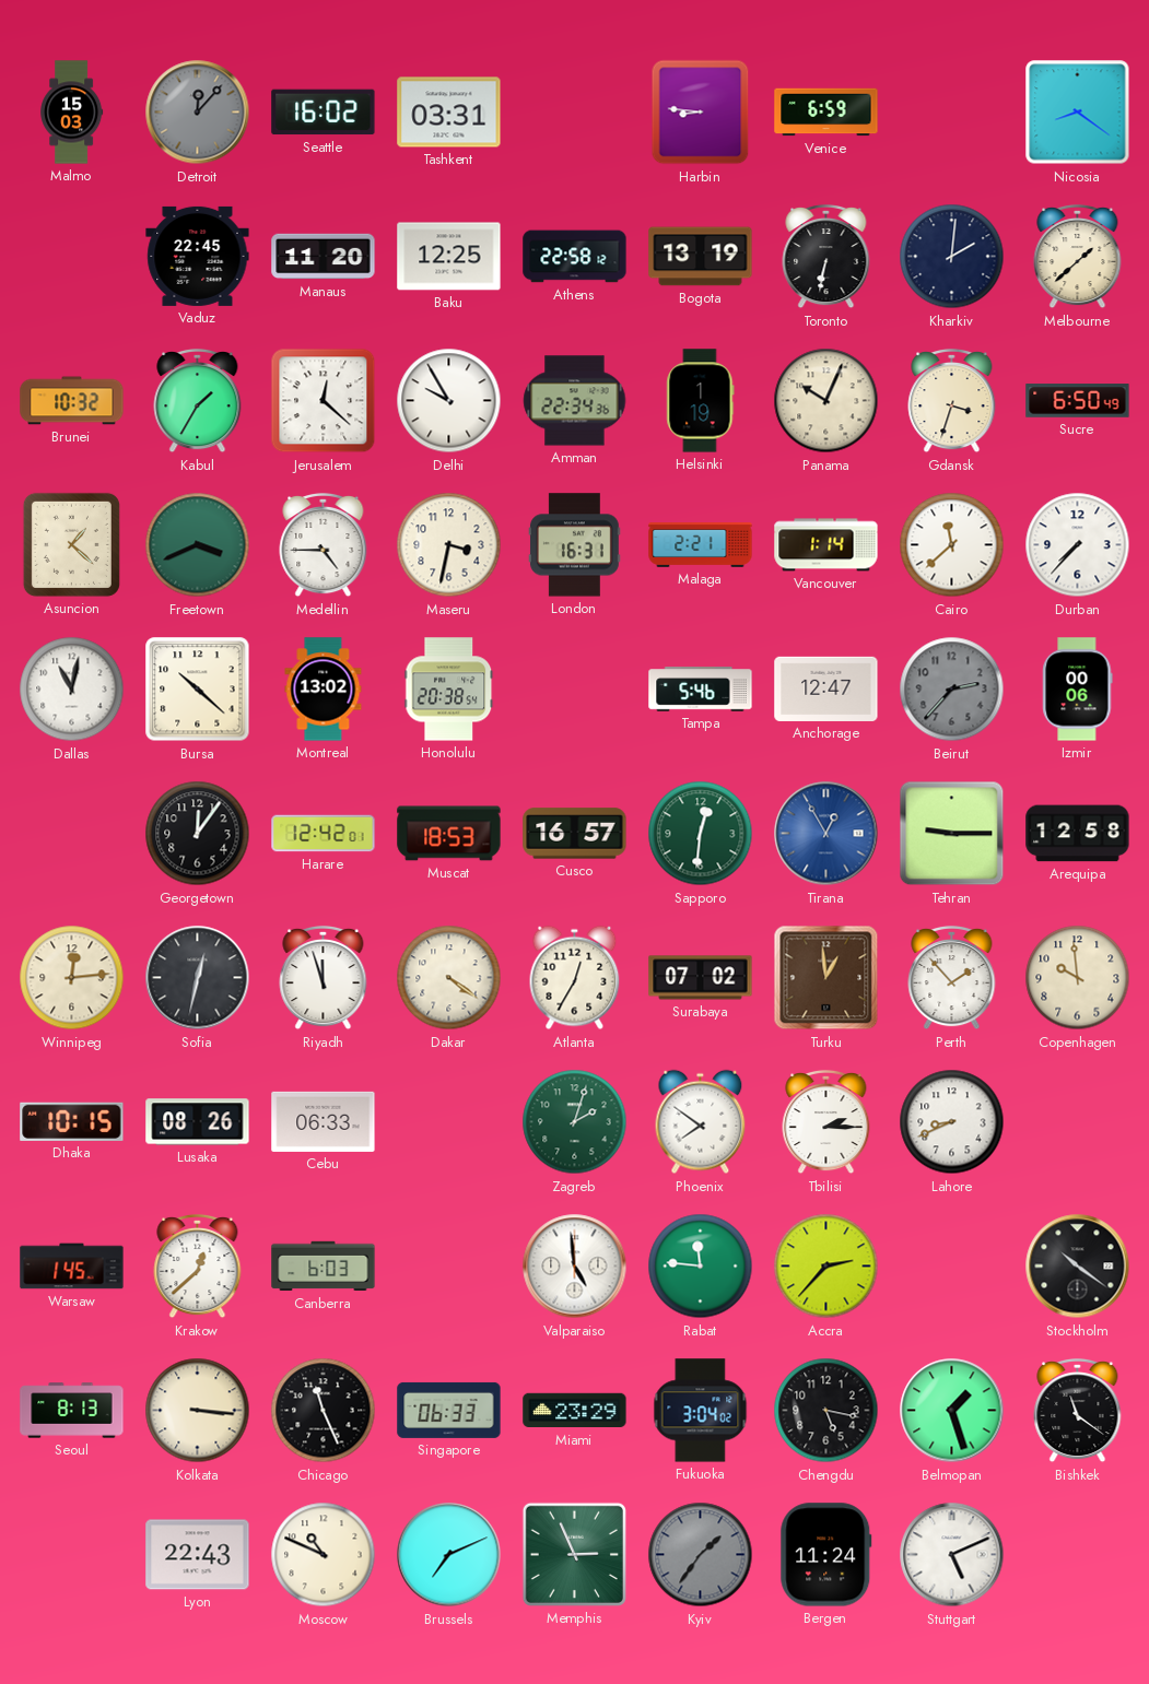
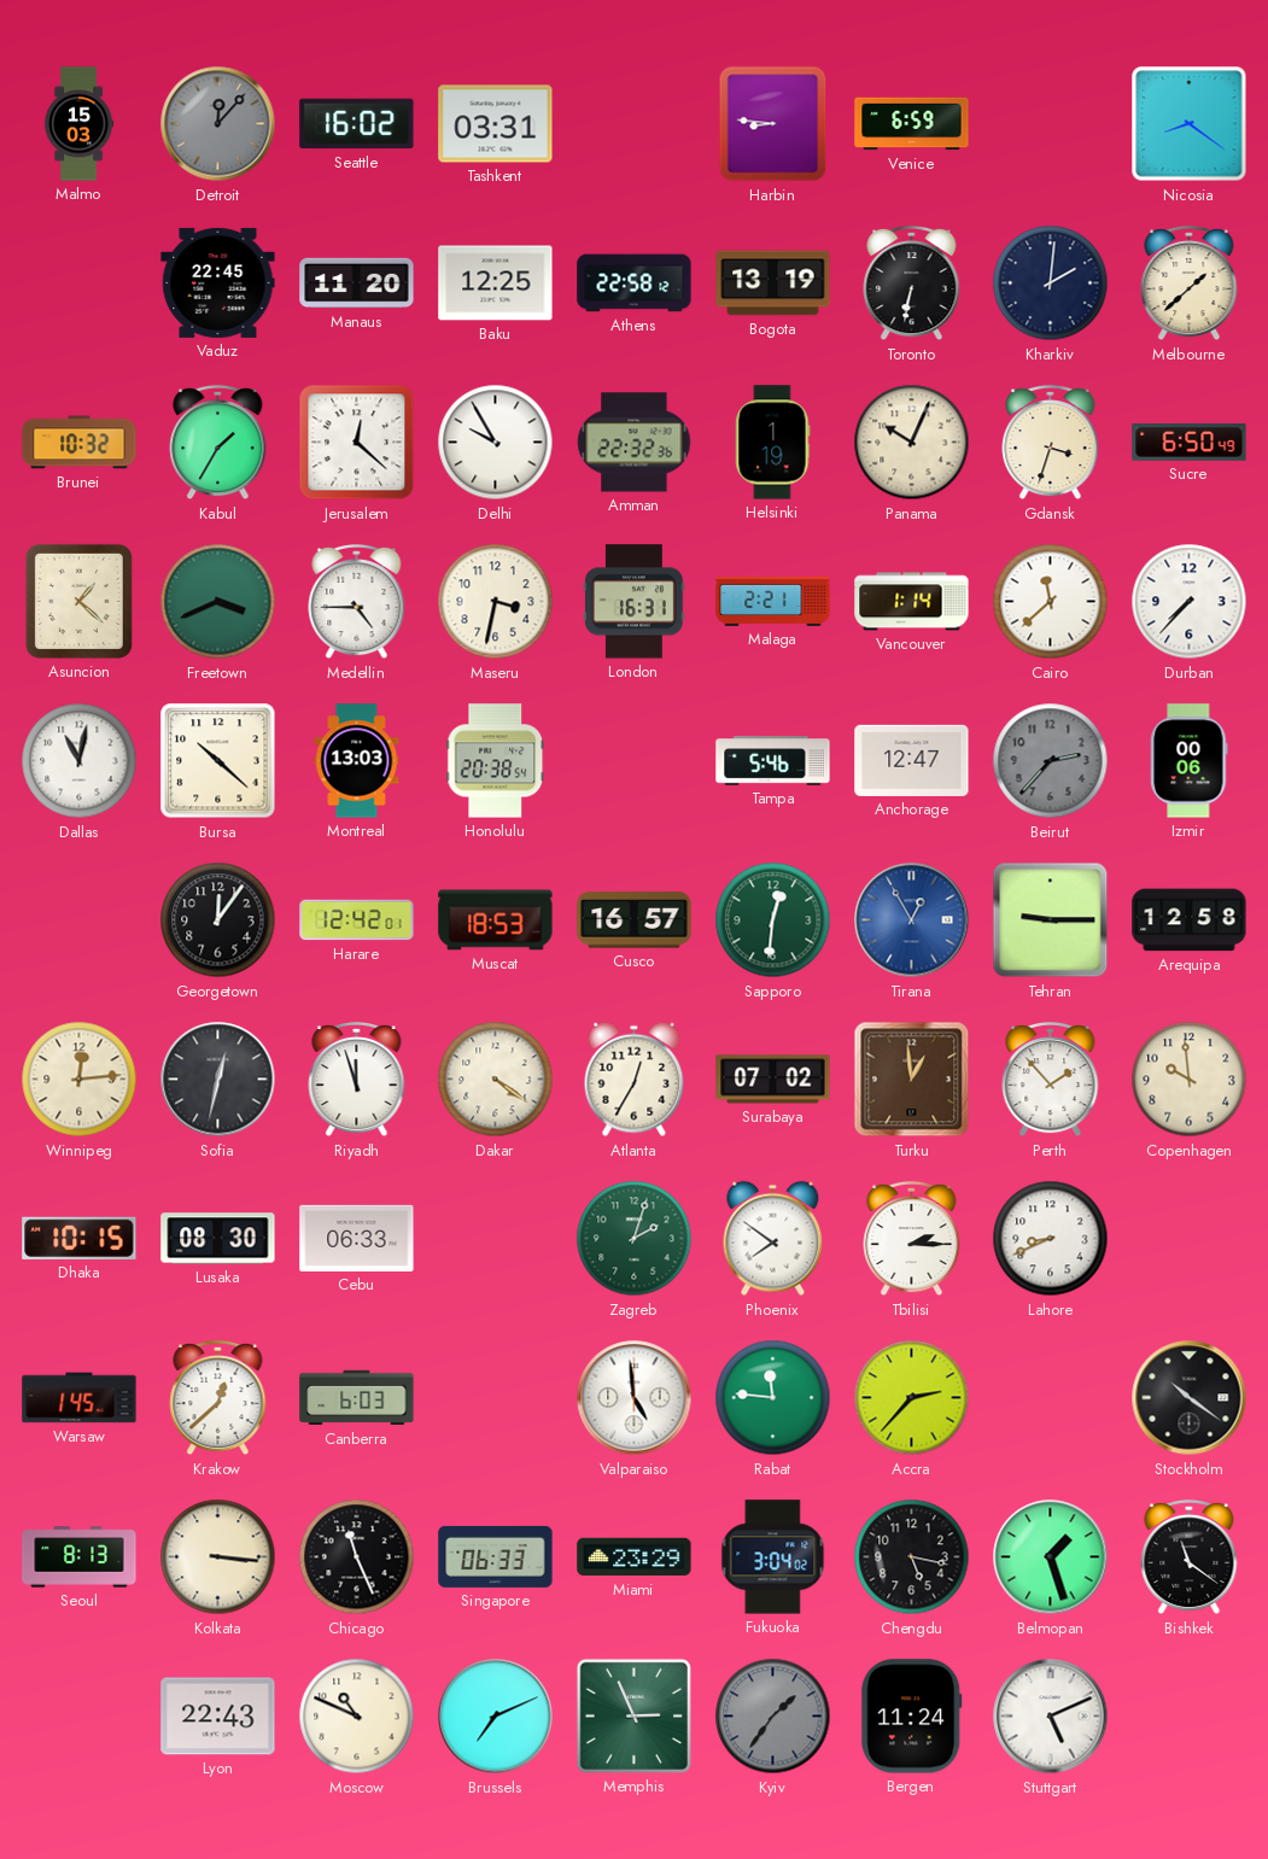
Amman: 22:34 -> 22:32 (635, 443)
Montreal: 13:02 -> 13:03 (357, 761)
Lusaka: 08:26 -> 08:30 (218, 1239)
